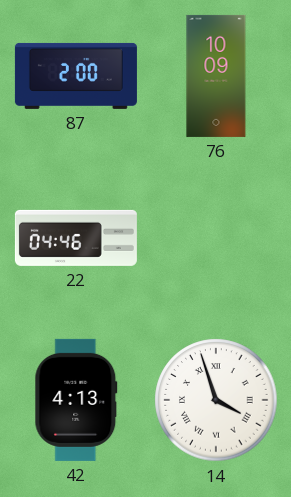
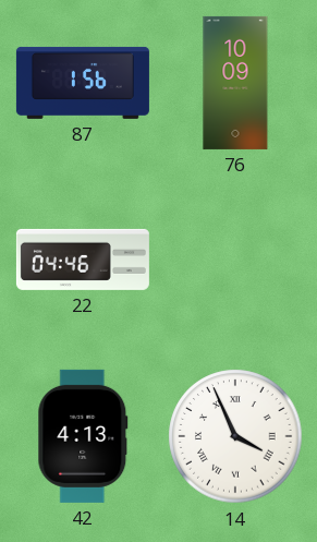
87: 2:00 -> 1:56 (83, 83)
14: 3:57 -> 3:56 (235, 436)
